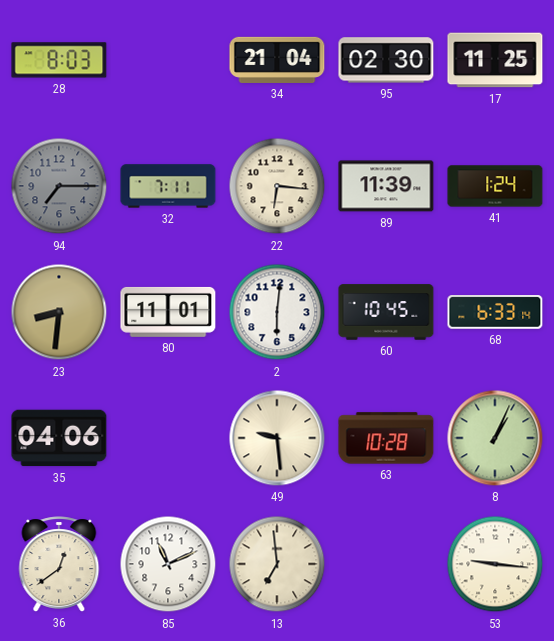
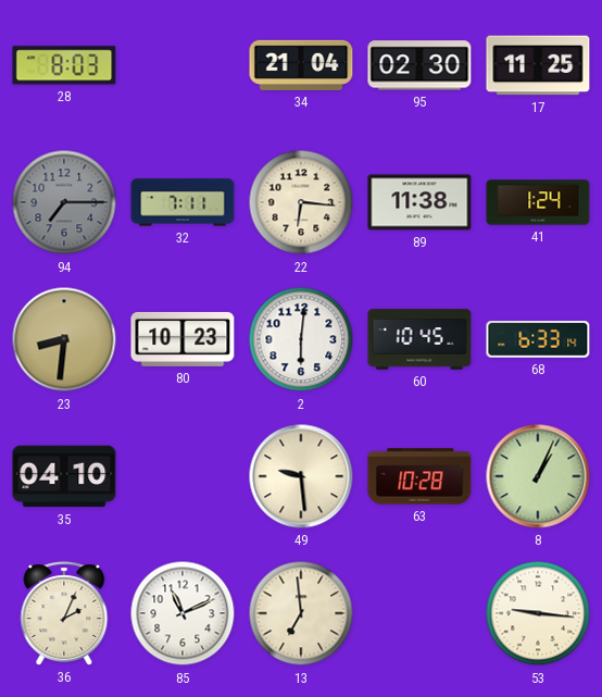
89: 11:39 -> 11:38 (419, 202)
80: 11:01 -> 10:23 (183, 339)
35: 04:06 -> 04:10 (64, 476)
36: 12:39 -> 2:04 (64, 613)
